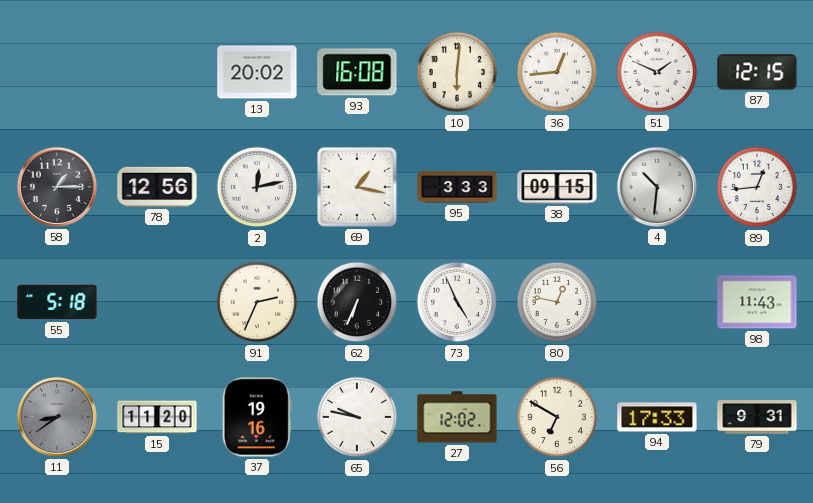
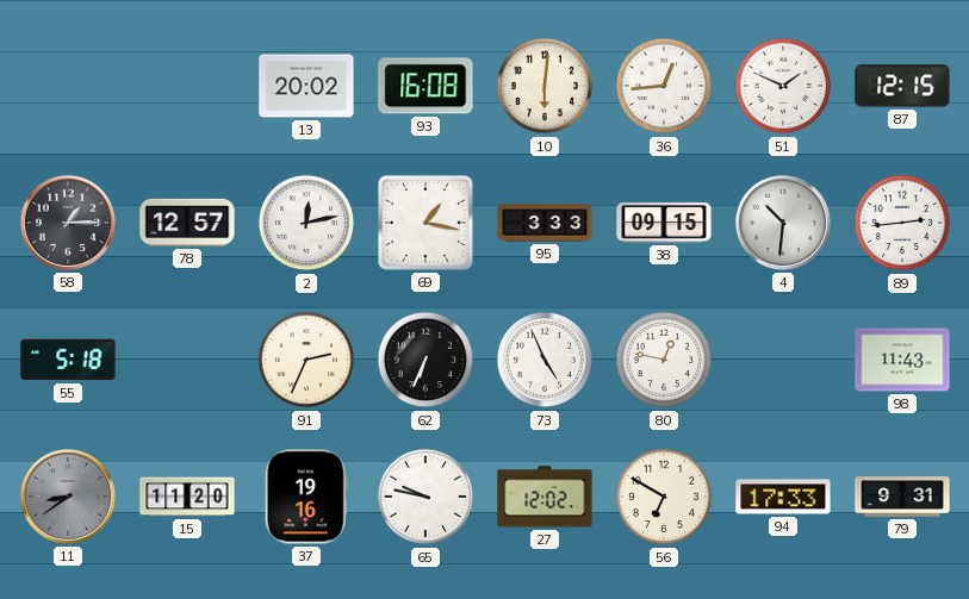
78: 12:56 -> 12:57 (187, 223)
89: 12:44 -> 2:44 (902, 223)
